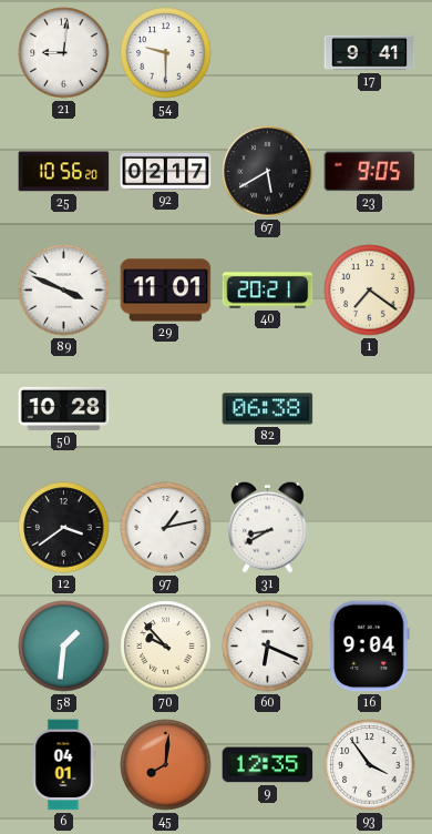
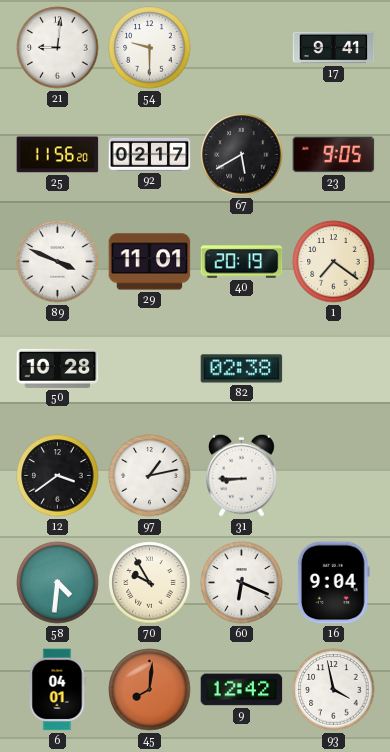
25: 10:56 -> 11:56 (58, 155)
40: 20:21 -> 20:19 (242, 262)
82: 06:38 -> 02:38 (242, 369)
31: 8:40 -> 8:45 (242, 475)
58: 1:31 -> 4:31 (58, 583)
70: 9:53 -> 9:55 (150, 583)
9: 12:35 -> 12:42 (242, 690)
93: 3:54 -> 3:58 (334, 690)
